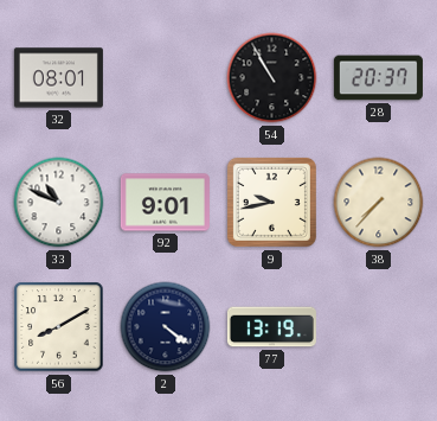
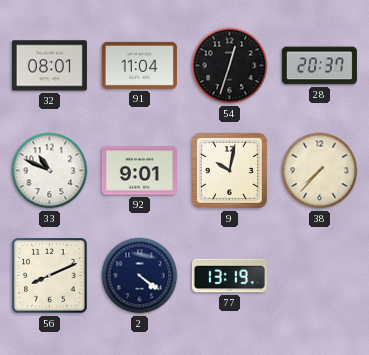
91: none -> 11:04 (139, 65)
54: 10:55 -> 12:33 (230, 66)
9: 9:43 -> 10:02 (229, 170)
56: 8:10 -> 8:11 (50, 276)
